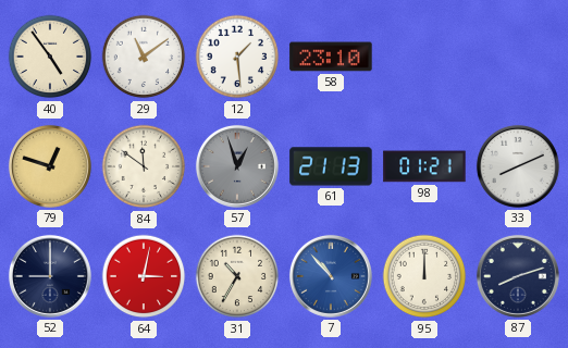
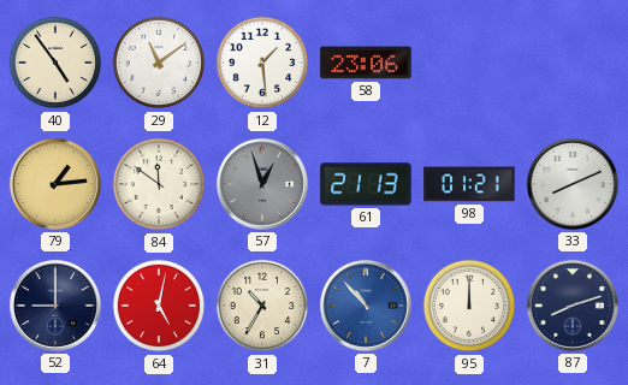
58: 23:10 -> 23:06 (366, 63)
79: 12:48 -> 1:14 (55, 184)
64: 3:02 -> 5:02 (159, 306)
